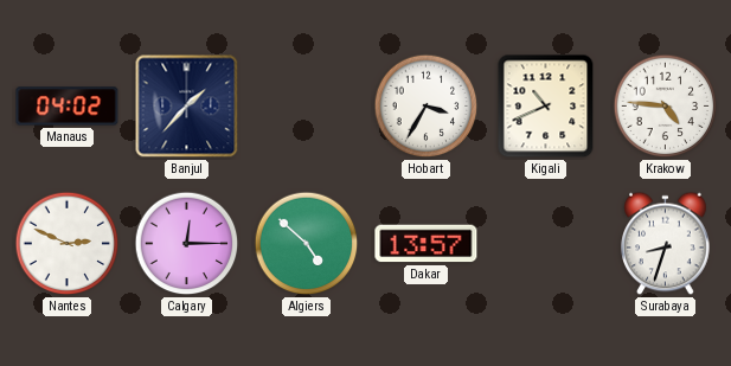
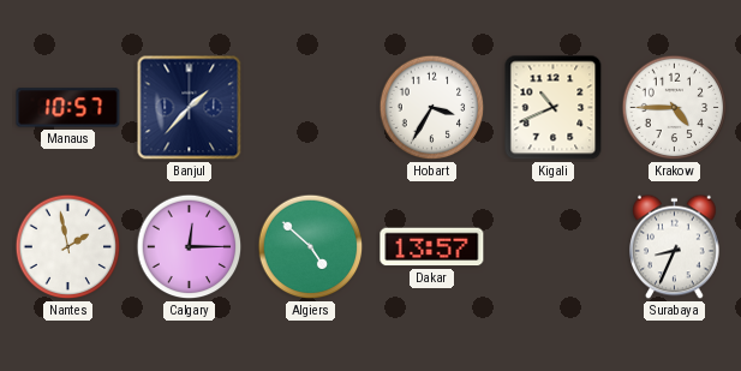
Manaus: 04:02 -> 10:57 (68, 108)
Krakow: 4:46 -> 4:45 (675, 108)
Nantes: 2:49 -> 1:58 (68, 247)
Surabaya: 8:33 -> 8:34 (675, 247)
